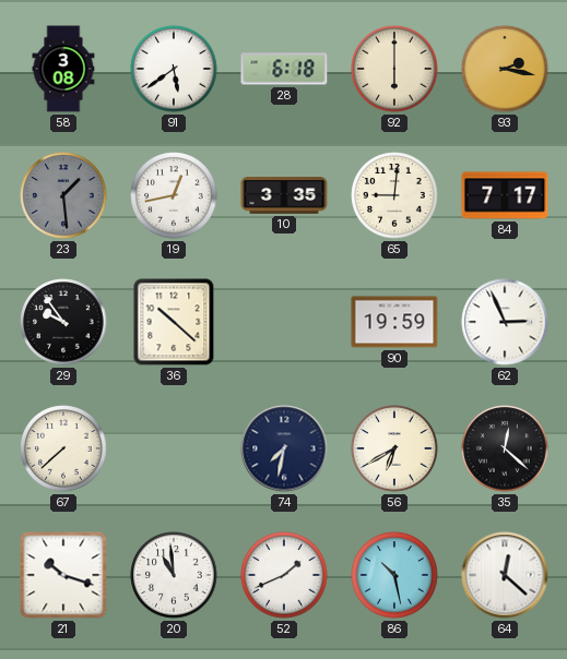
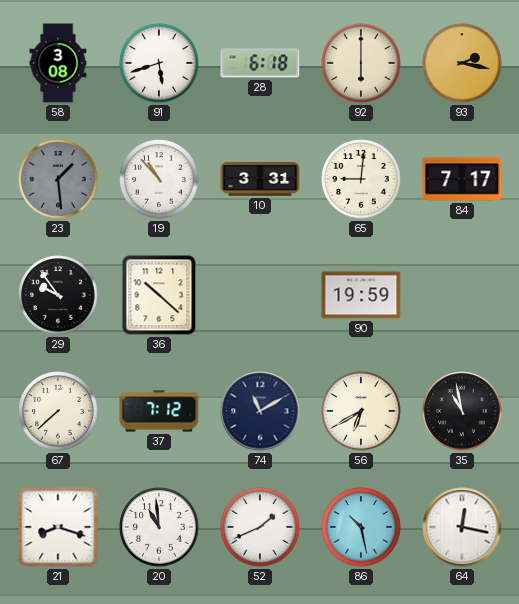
91: 5:39 -> 5:42 (159, 63)
19: 12:43 -> 10:53 (159, 179)
10: 3:35 -> 3:31 (260, 179)
62: 2:56 -> none (505, 322)
37: none -> 7:12 (159, 411)
74: 7:32 -> 11:10 (260, 411)
35: 12:22 -> 10:58 (462, 411)
21: 10:18 -> 8:18 (58, 527)
64: 12:22 -> 12:17 (462, 527)
